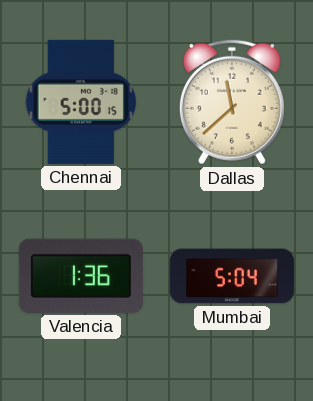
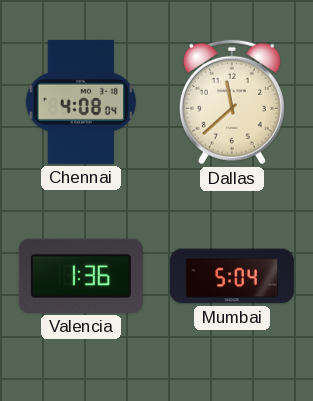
Chennai: 5:00 -> 4:08 (81, 102)
